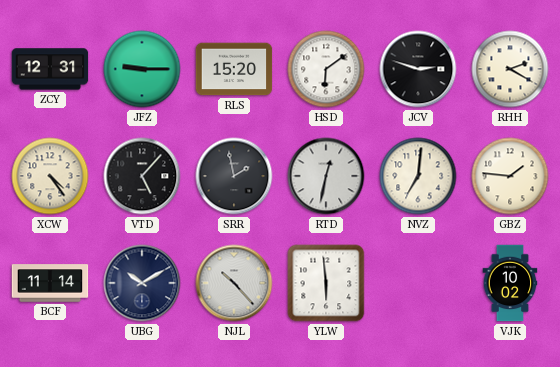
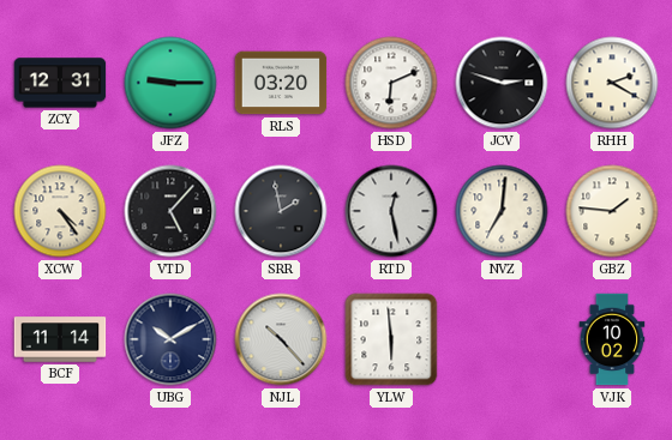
RLS: 15:20 -> 03:20 (281, 83)
HSD: 6:09 -> 6:11 (391, 83)
RTD: 12:32 -> 12:28 (391, 211)
